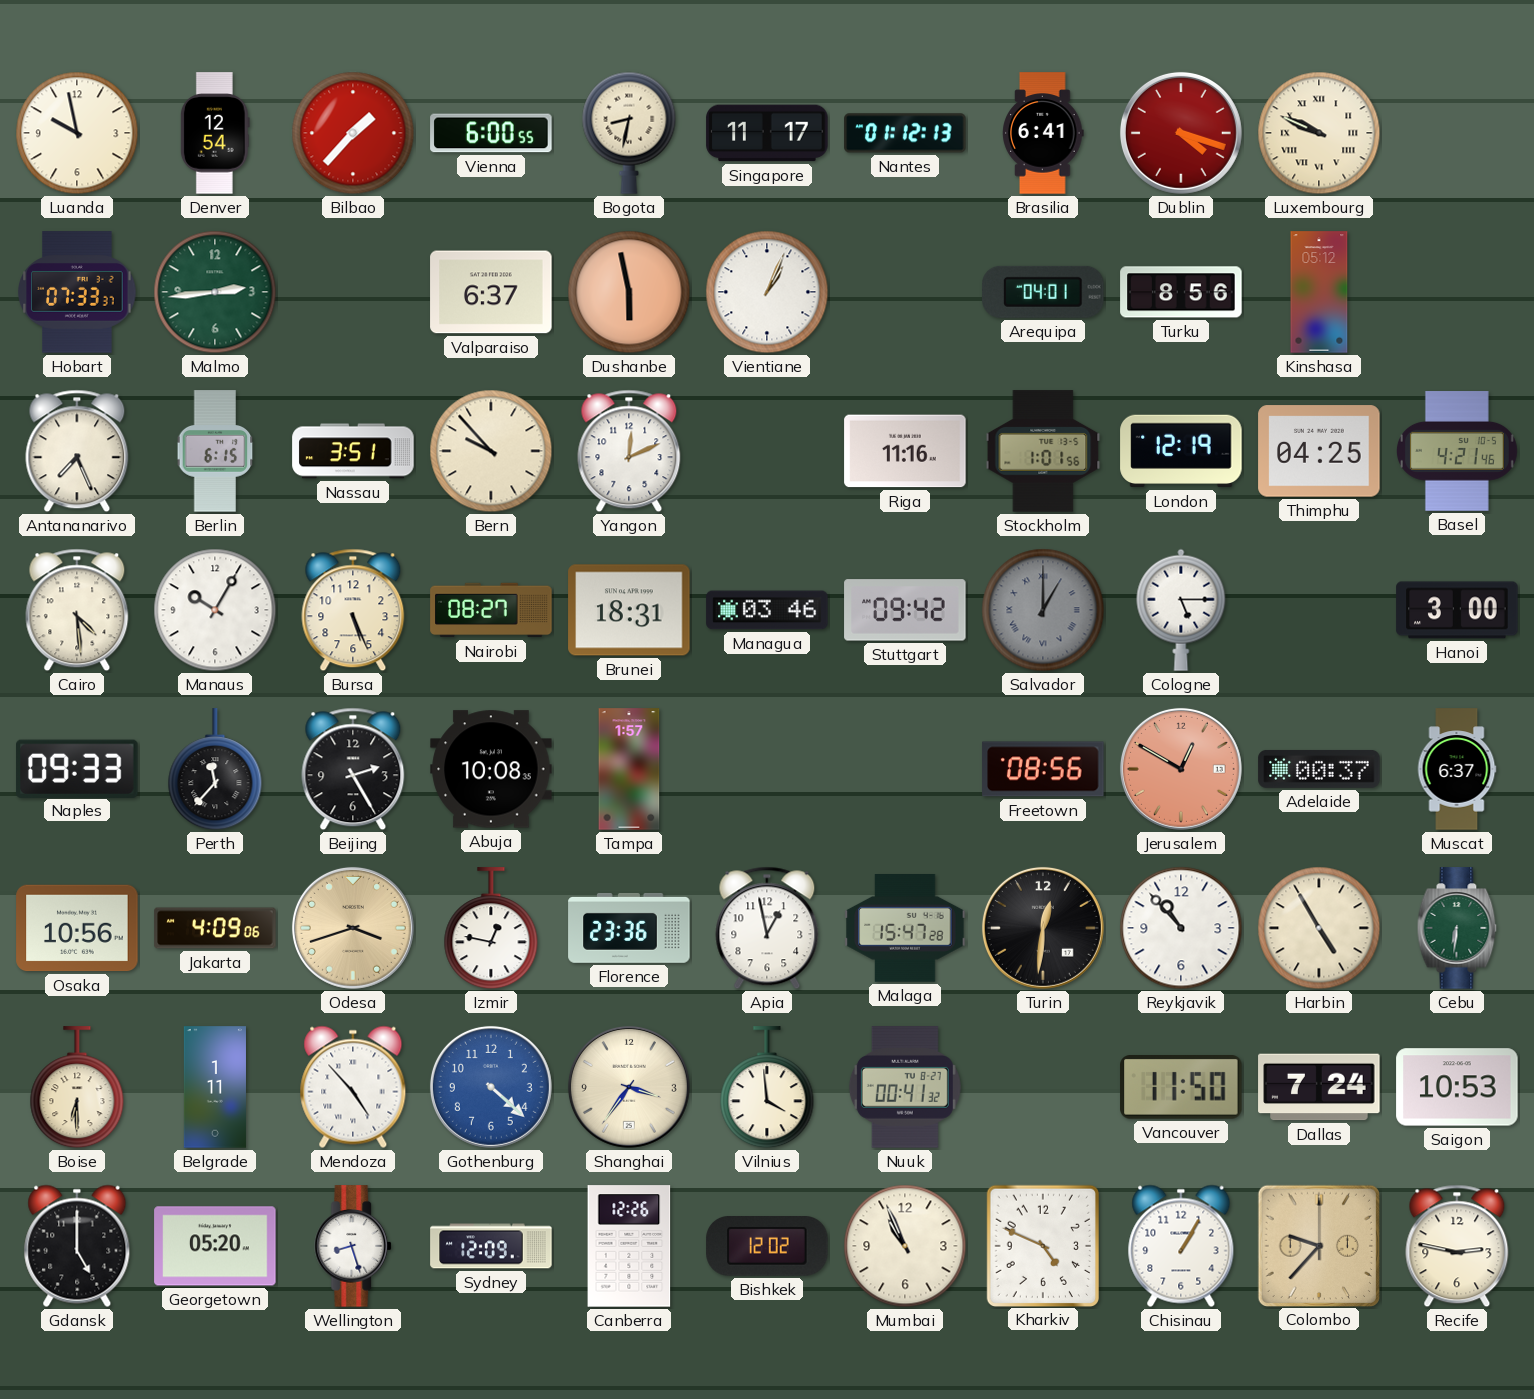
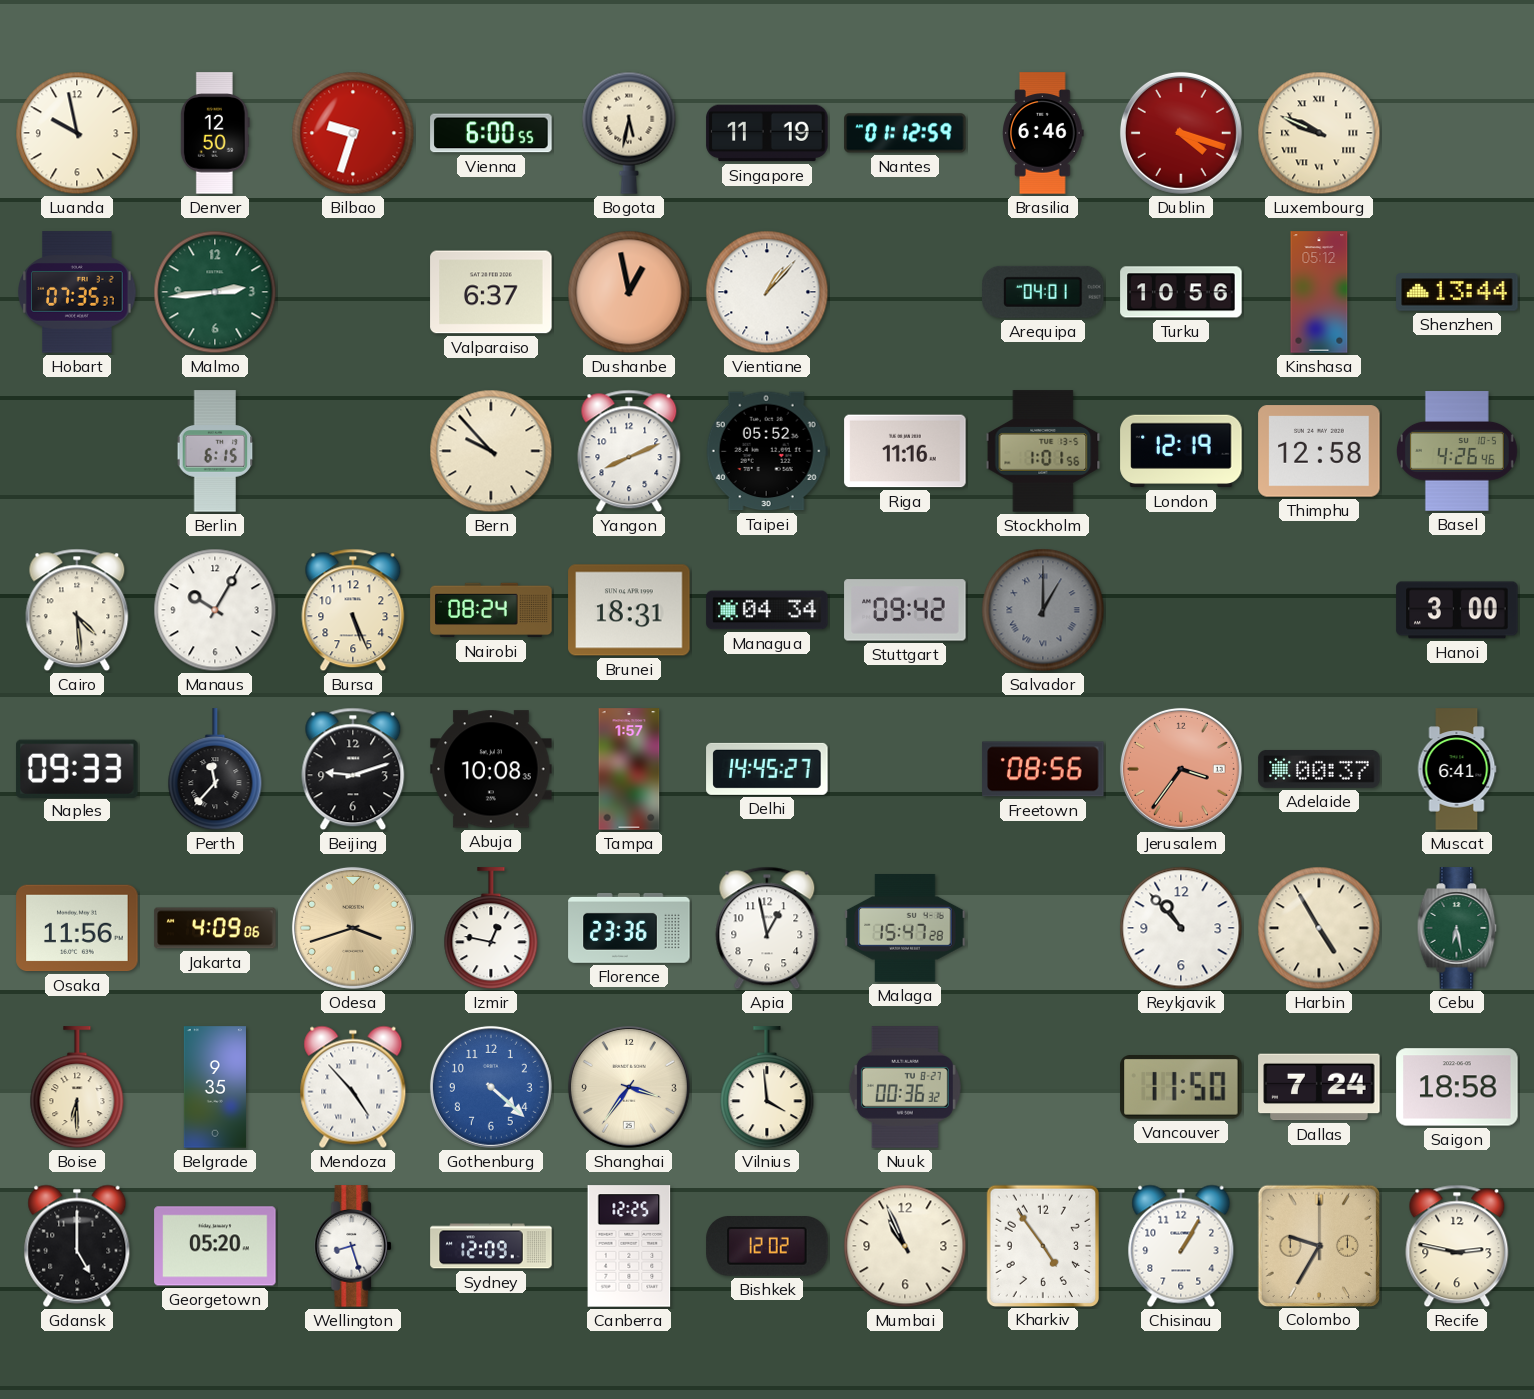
Denver: 12:54 -> 12:50 (215, 133)
Bilbao: 1:37 -> 9:33 (353, 133)
Bogota: 8:32 -> 5:32 (629, 133)
Singapore: 11:17 -> 11:19 (767, 133)
Nantes: 01:12:13 -> 01:12:59 (905, 133)
Brasilia: 6:41 -> 6:46 (1043, 133)
Hobart: 07:33 -> 07:35 (77, 292)
Dushanbe: 5:58 -> 12:58 (629, 292)
Vientiane: 1:04 -> 1:07 (767, 292)
Turku: 8:56 -> 10:56 (1181, 292)
Shenzhen: none -> 13:44 (1457, 292)
Antananarivo: 7:26 -> none (77, 451)
Nassau: 3:51 -> none (353, 451)
Yangon: 12:11 -> 8:11 (629, 451)
Taipei: none -> 05:52 (767, 451)
Thimphu: 04:25 -> 12:58 (1319, 451)
Basel: 4:21 -> 4:26 (1457, 451)
Nairobi: 08:27 -> 08:24 (491, 610)
Managua: 03:46 -> 04:34 (767, 610)
Cologne: 5:15 -> none (1181, 610)
Beijing: 2:25 -> 9:12 (353, 769)
Delhi: none -> 14:45 (767, 769)
Jerusalem: 12:50 -> 3:36 (1181, 769)
Muscat: 6:37 -> 6:41 (1457, 769)
Osaka: 10:56 -> 11:56 (77, 928)
Turin: 12:31 -> none (1043, 928)
Cebu: 6:31 -> 6:28 (1457, 928)
Belgrade: 1:11 -> 9:35 (215, 1087)
Nuuk: 00:41 -> 00:36 (905, 1087)
Saigon: 10:53 -> 18:58 (1457, 1087)
Canberra: 12:26 -> 12:25 (629, 1246)
Kharkiv: 4:49 -> 4:54 (1043, 1245)
Colombo: 9:37 -> 9:35 (1318, 1245)
